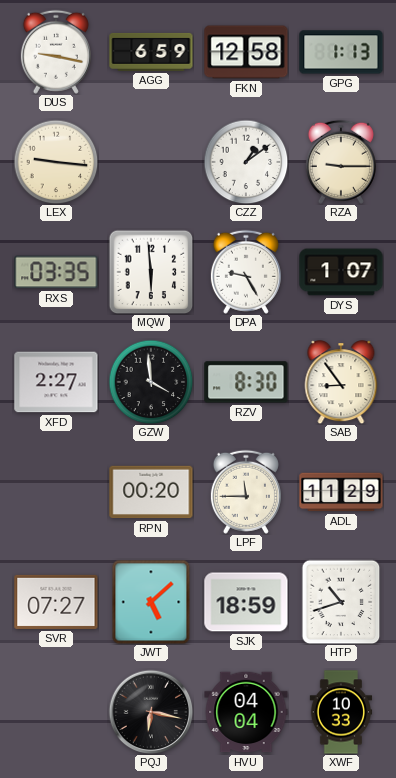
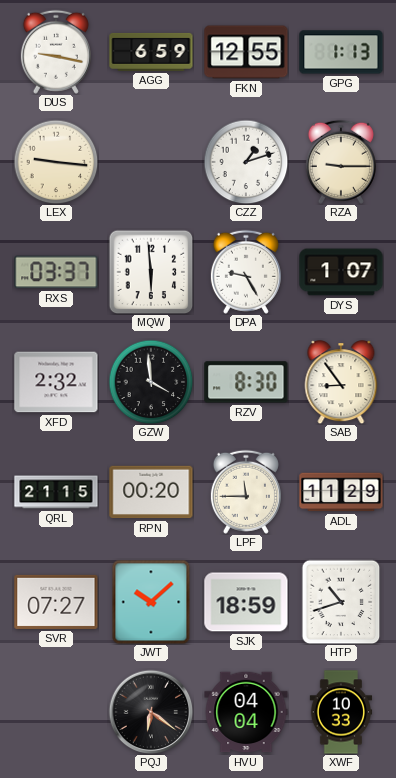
FKN: 12:58 -> 12:55 (246, 52)
CZZ: 1:09 -> 1:12 (246, 162)
RXS: 03:35 -> 03:37 (56, 272)
XFD: 2:27 -> 2:32 (56, 382)
QRL: none -> 21:15 (56, 492)
JWT: 5:08 -> 10:08 (151, 602)
PQJ: 6:17 -> 6:21 (151, 712)
